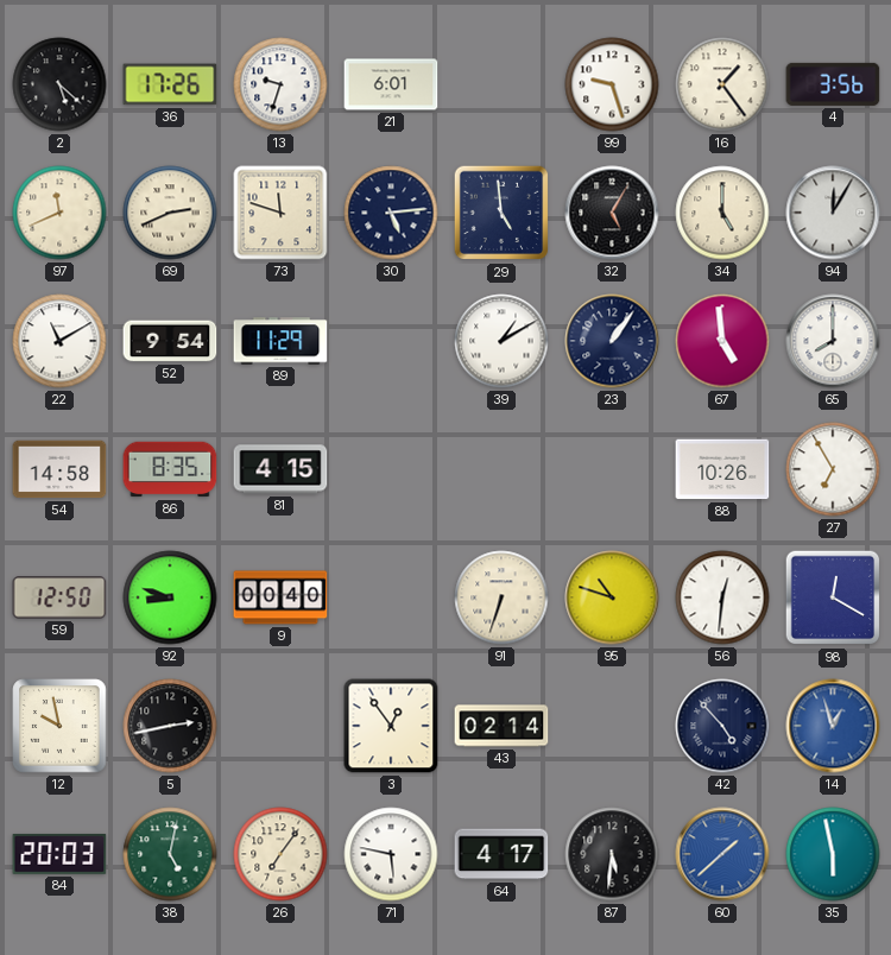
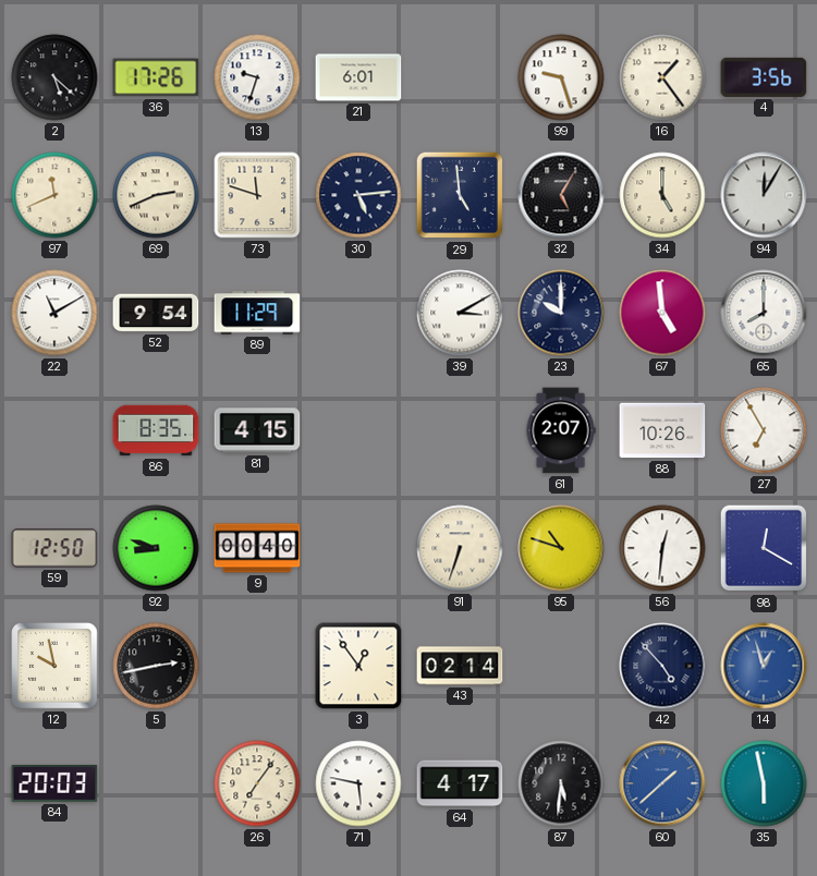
39: 1:10 -> 3:10 (460, 313)
23: 1:06 -> 10:00 (561, 313)
54: 14:58 -> none (59, 469)
61: none -> 2:07 (561, 430)
38: 5:02 -> none (170, 854)
